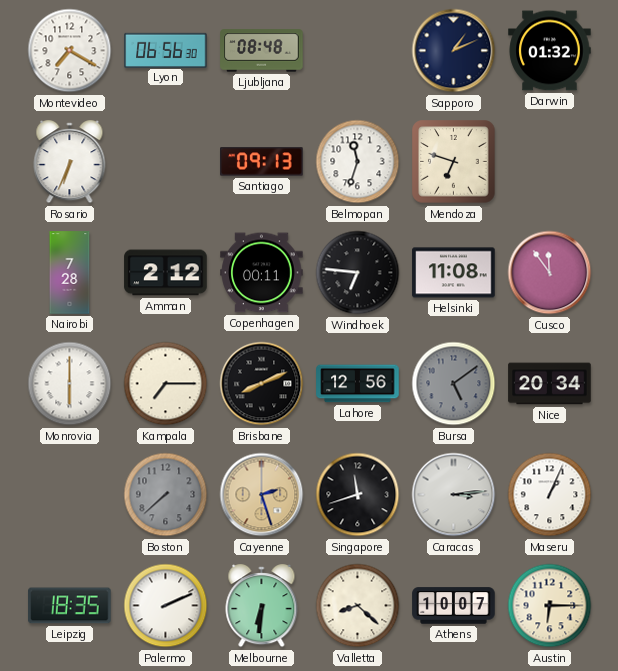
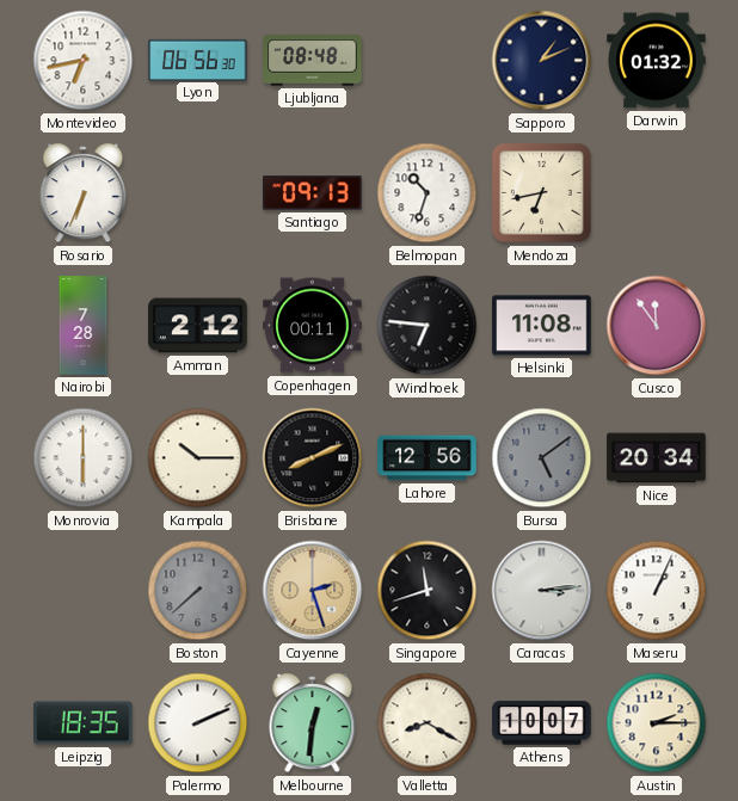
Montevideo: 7:20 -> 6:43 (84, 61)
Belmopan: 11:33 -> 10:33 (428, 193)
Mendoza: 6:48 -> 6:43 (542, 193)
Kampala: 7:15 -> 10:15 (198, 458)
Melbourne: 6:31 -> 12:31 (313, 723)
Valletta: 8:22 -> 8:20 (428, 723)
Austin: 6:15 -> 2:15 (657, 723)
